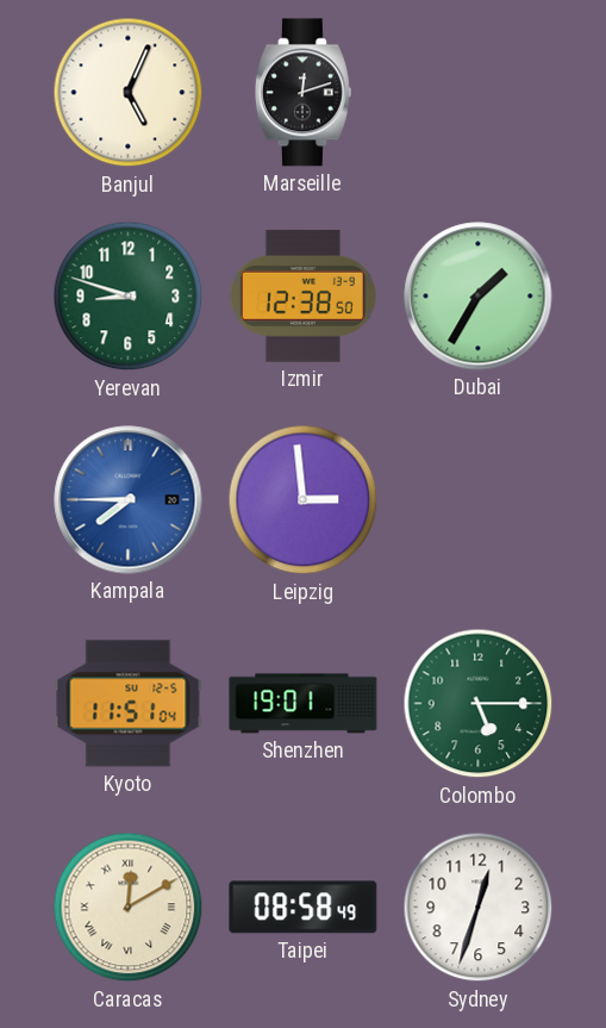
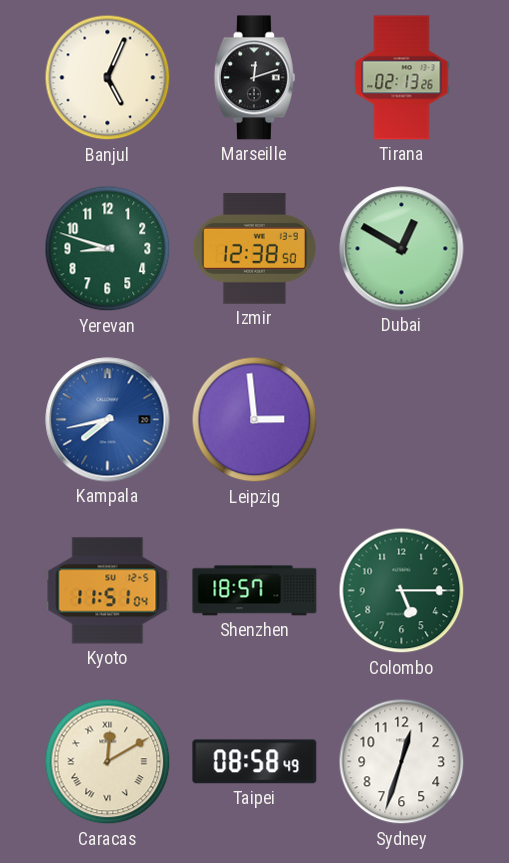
Tirana: none -> 02:13 (402, 78)
Dubai: 1:35 -> 12:50 (402, 249)
Kampala: 7:45 -> 7:43 (108, 420)
Shenzhen: 19:01 -> 18:57 (255, 591)
